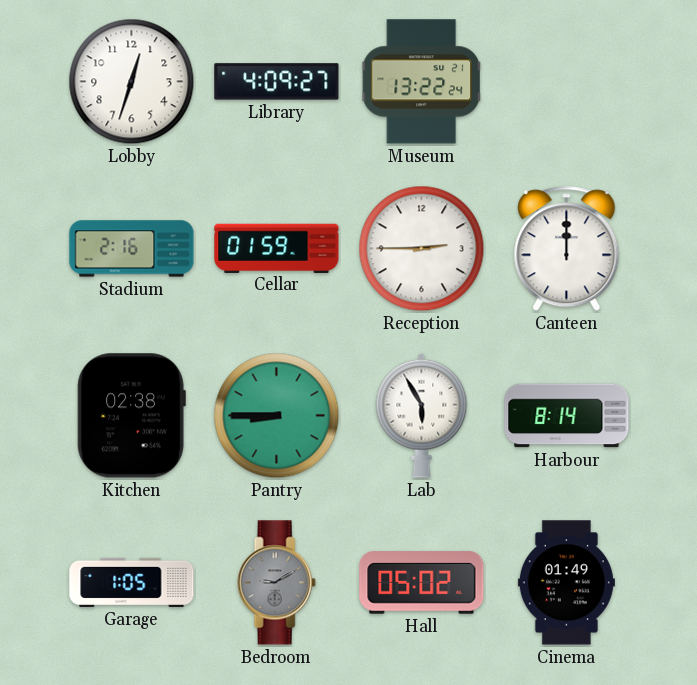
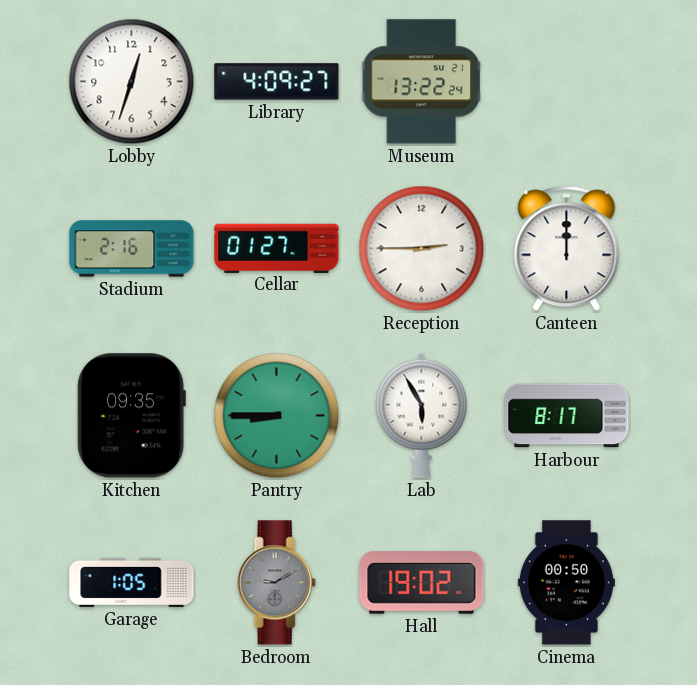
Cellar: 01:59 -> 01:27 (277, 248)
Kitchen: 02:38 -> 09:35 (131, 416)
Harbour: 8:14 -> 8:17 (567, 416)
Hall: 05:02 -> 19:02 (422, 583)
Cinema: 01:49 -> 00:50 (566, 583)
